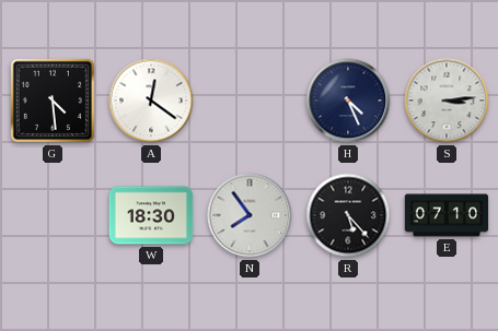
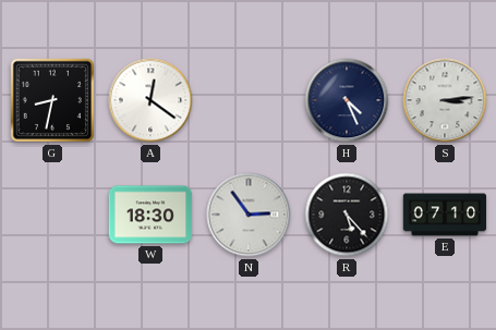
G: 4:29 -> 8:32 (52, 100)
N: 7:54 -> 2:54 (249, 215)
